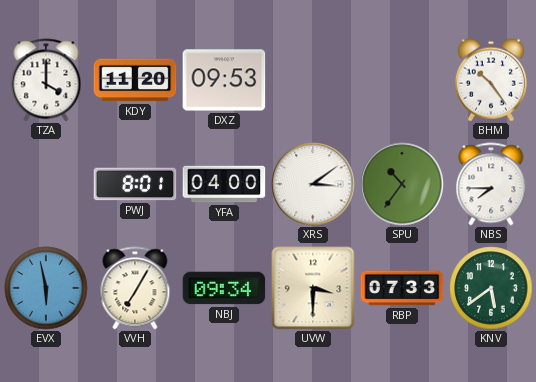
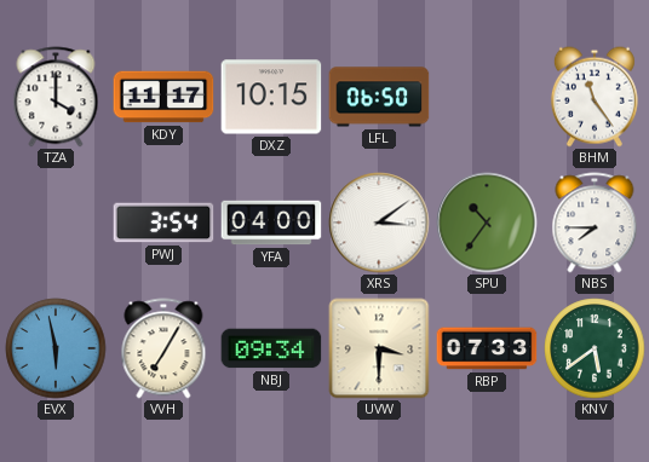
KDY: 11:20 -> 11:17 (163, 97)
DXZ: 09:53 -> 10:15 (271, 97)
LFL: none -> 06:50 (379, 97)
BHM: 10:24 -> 11:24 (595, 97)
PWJ: 8:01 -> 3:54 (163, 223)
